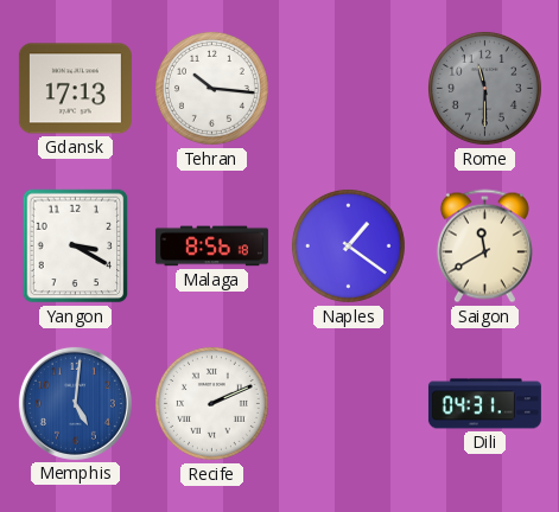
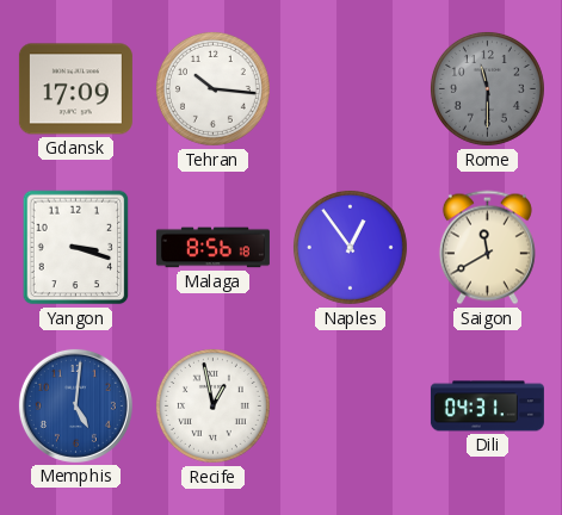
Gdansk: 17:13 -> 17:09 (75, 89)
Yangon: 3:20 -> 3:18 (76, 248)
Naples: 1:21 -> 12:54 (350, 247)
Recife: 2:11 -> 12:58 (212, 405)
